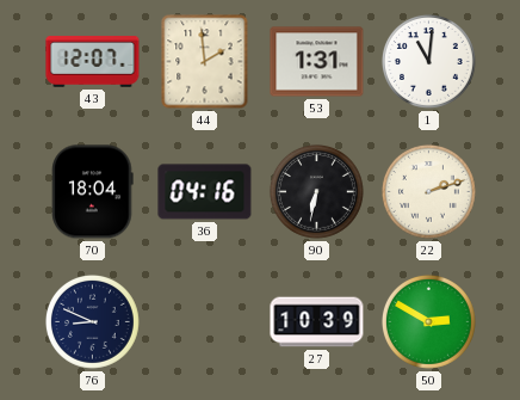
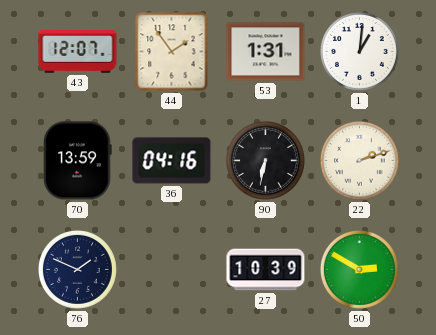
44: 1:59 -> 1:54 (172, 52)
1: 11:01 -> 1:01 (359, 51)
70: 18:04 -> 13:59 (78, 161)
76: 8:49 -> 1:49 (77, 269)
